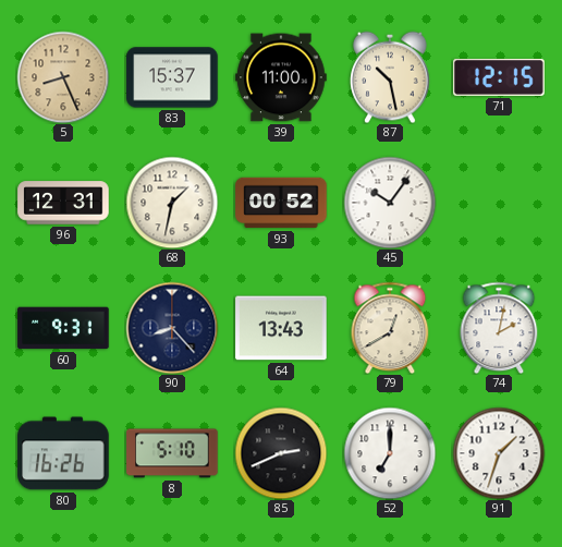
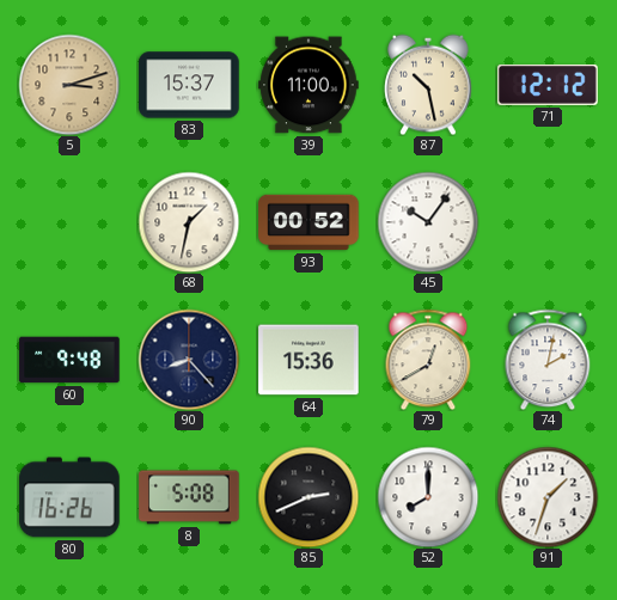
5: 8:26 -> 3:12 (69, 85)
71: 12:15 -> 12:12 (548, 85)
96: 12:31 -> none (63, 203)
60: 9:31 -> 9:48 (69, 360)
64: 13:43 -> 15:36 (308, 360)
8: 5:10 -> 5:08 (189, 497)
52: 7:00 -> 8:00 (428, 497)
